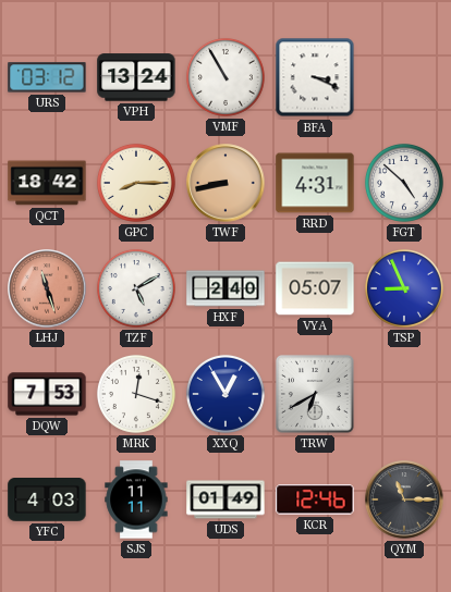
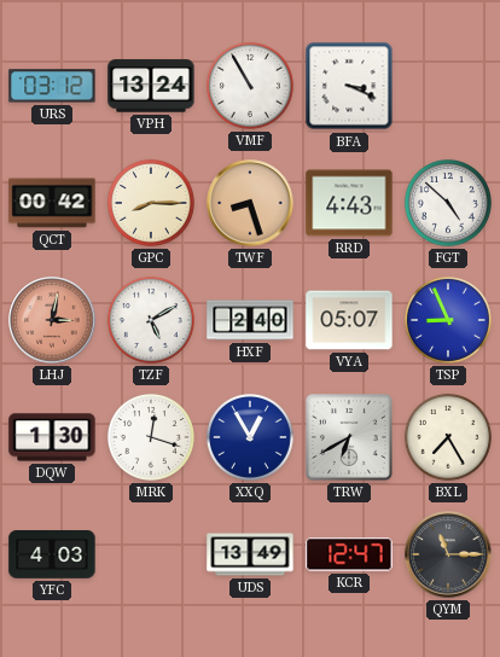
QCT: 18:42 -> 00:42 (52, 203)
TWF: 8:43 -> 8:27 (250, 203)
RRD: 4:31 -> 4:43 (349, 203)
LHJ: 11:27 -> 3:02 (52, 320)
DQW: 7:53 -> 1:30 (52, 437)
BXL: none -> 7:25 (448, 437)
SJS: 11:11 -> none (136, 499)
UDS: 01:49 -> 13:49 (250, 554)
KCR: 12:46 -> 12:47 (349, 554)
